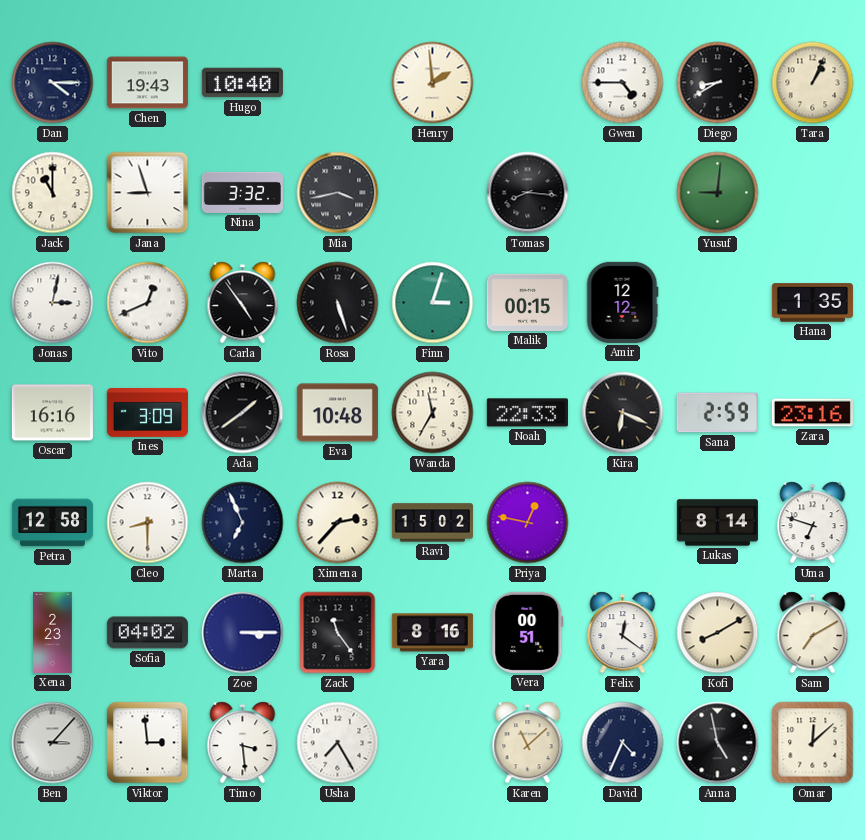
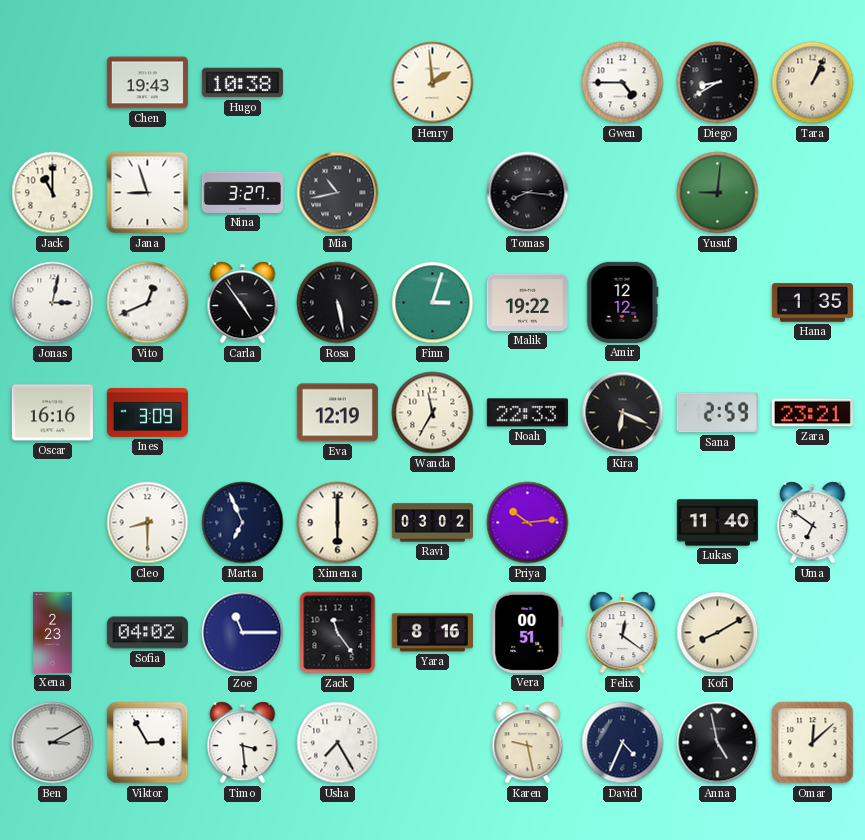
Dan: 4:15 -> none (53, 83)
Hugo: 10:40 -> 10:38 (242, 83)
Nina: 3:32 -> 3:27 (242, 192)
Mia: 3:43 -> 10:43 (338, 193)
Rosa: 5:27 -> 5:28 (338, 303)
Malik: 00:15 -> 19:22 (527, 302)
Ada: 1:39 -> none (243, 413)
Eva: 10:48 -> 12:19 (337, 413)
Zara: 23:16 -> 23:21 (812, 413)
Petra: 12:58 -> none (52, 523)
Ximena: 2:37 -> 6:00 (338, 523)
Ravi: 15:02 -> 03:02 (432, 523)
Priya: 12:47 -> 10:14 (528, 523)
Lukas: 8:14 -> 11:40 (717, 523)
Uma: 6:48 -> 6:51 (813, 523)
Zoe: 3:15 -> 11:15 (243, 633)
Sam: 7:10 -> none (813, 633)
Ben: 3:07 -> 3:10 (53, 743)
Viktor: 2:59 -> 2:55 (148, 743)
Karen: 11:08 -> 9:28 (528, 743)
